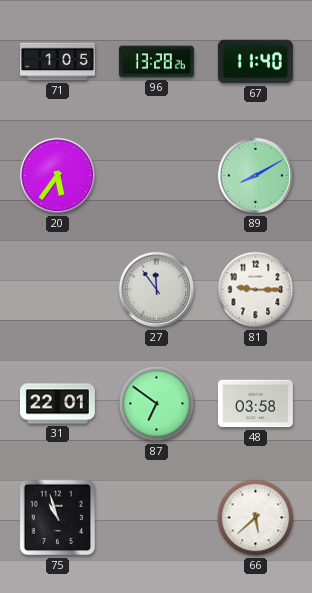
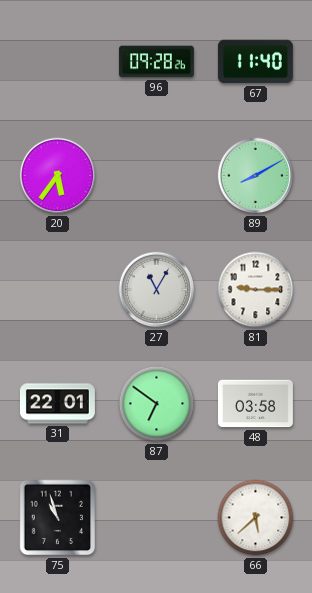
71: 1:05 -> none (58, 62)
96: 13:28 -> 09:28 (156, 62)
27: 11:54 -> 11:05 (157, 290)
